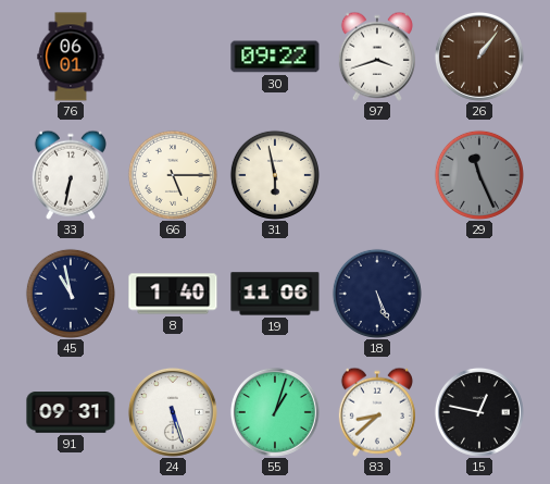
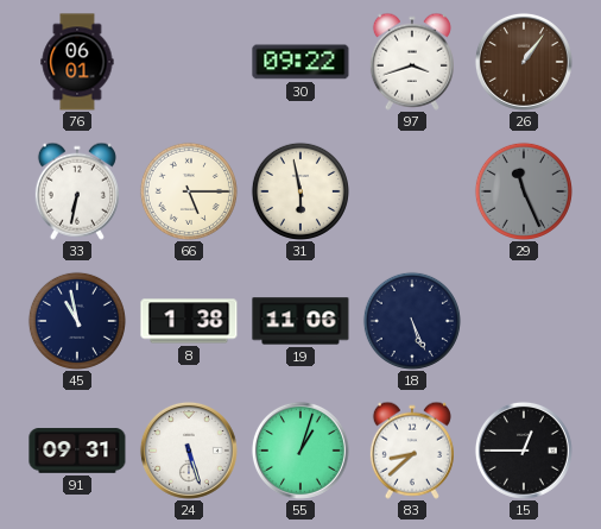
8: 1:40 -> 1:38 (189, 321)
15: 12:47 -> 12:45 (524, 451)
